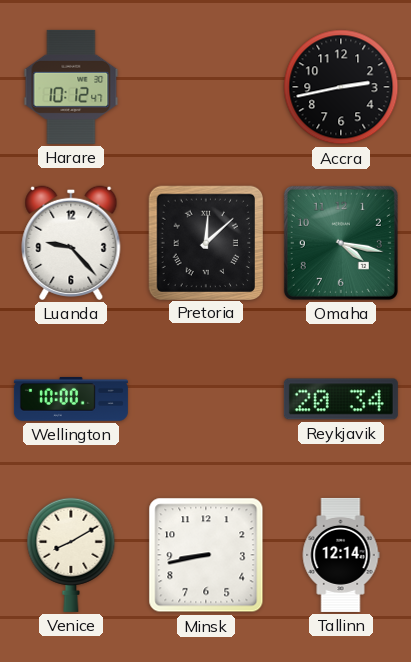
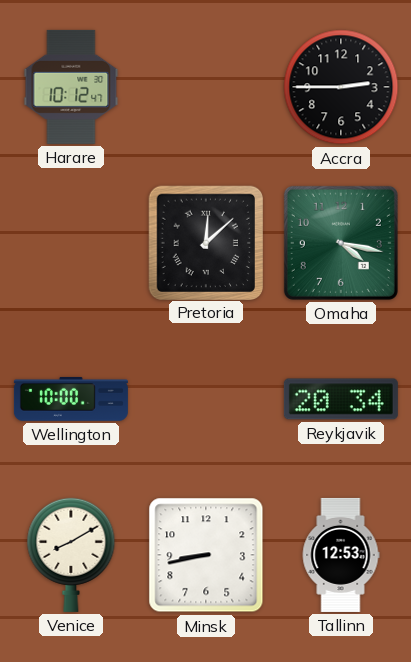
Accra: 2:43 -> 2:45 (341, 87)
Luanda: 9:23 -> none (71, 243)
Tallinn: 12:14 -> 12:53 (341, 555)
